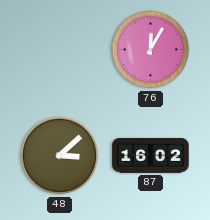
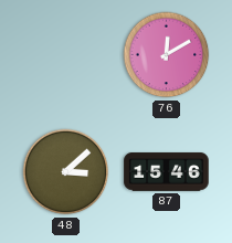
76: 12:05 -> 12:10 (167, 55)
87: 16:02 -> 15:46 (167, 172)
